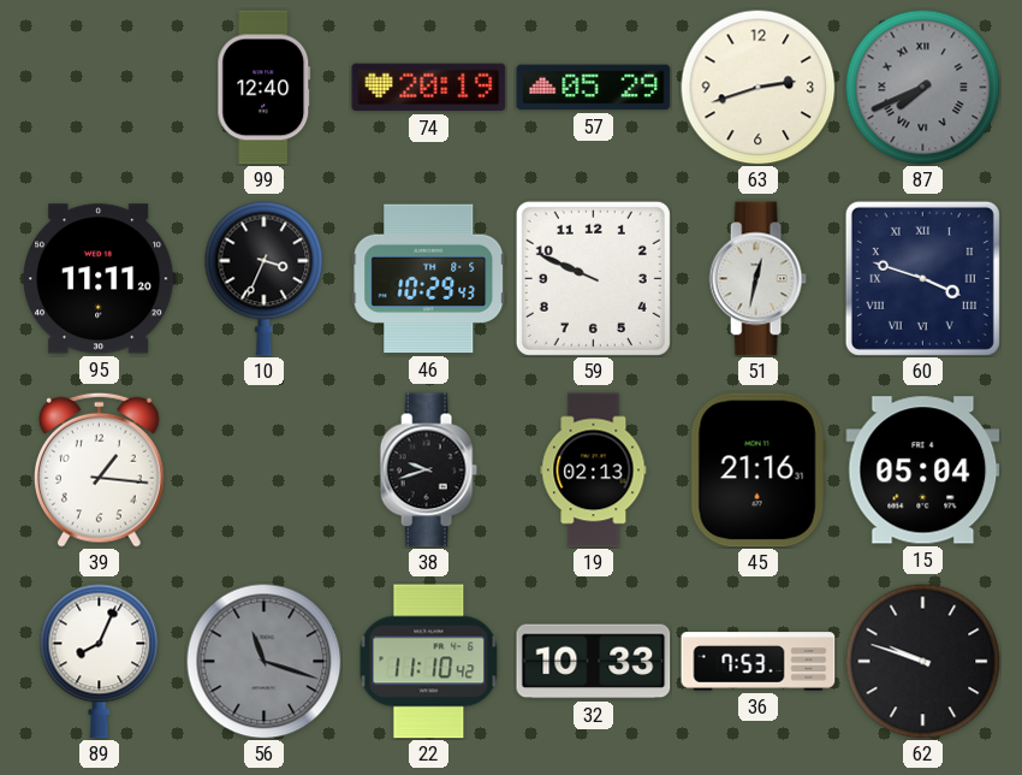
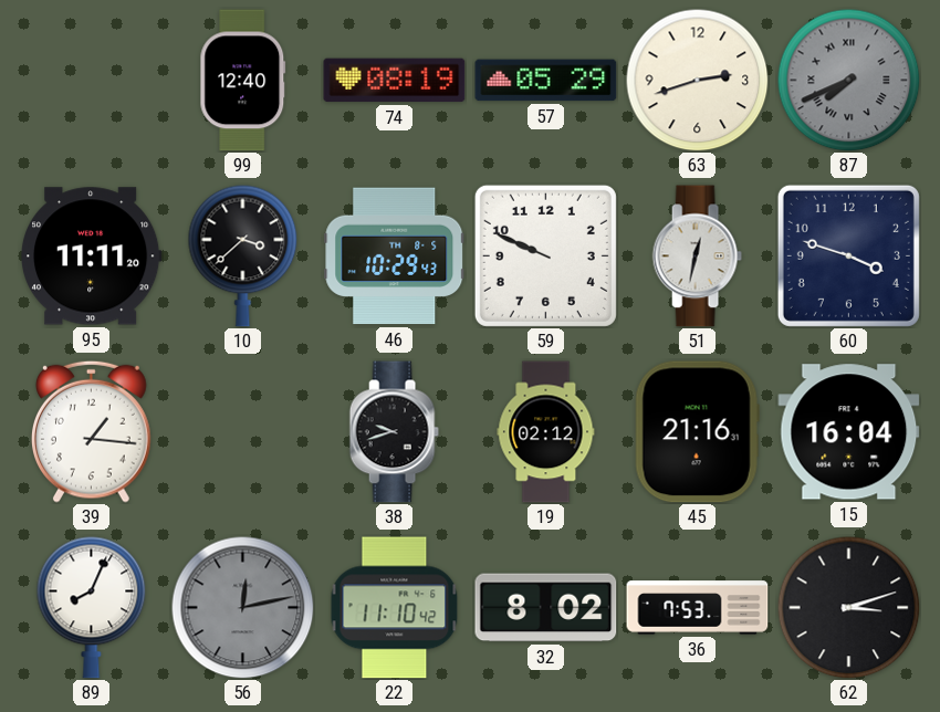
74: 20:19 -> 08:19 (395, 81)
10: 3:34 -> 3:38 (243, 255)
60 numerals: Roman -> Arabic (848, 255)
19: 02:13 -> 02:12 (546, 432)
15: 05:04 -> 16:04 (849, 432)
56: 11:18 -> 12:13 (242, 607)
32: 10:33 -> 8:02 (546, 608)
62: 9:48 -> 3:12 (848, 607)
